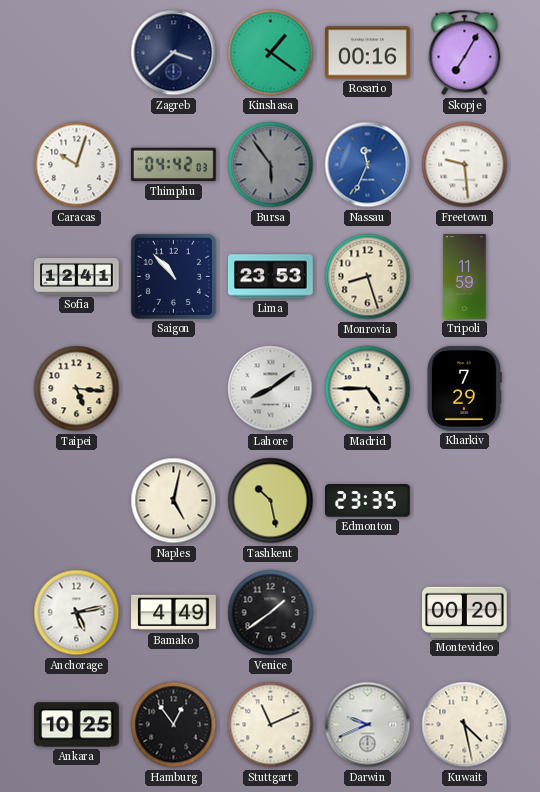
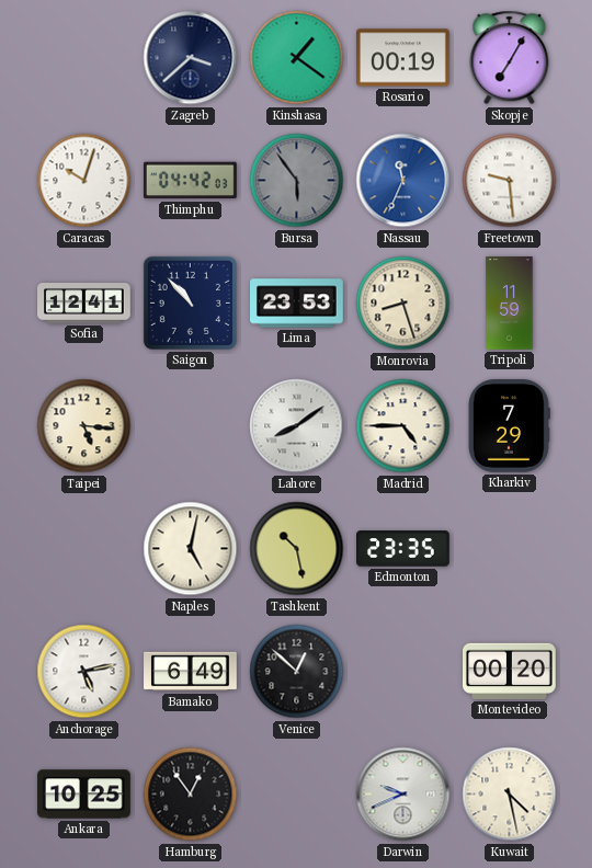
Rosario: 00:16 -> 00:19 (403, 58)
Bamako: 4:49 -> 6:49 (191, 672)
Venice: 1:39 -> 12:52 (297, 672)
Stuttgart: 11:11 -> none (271, 725)
